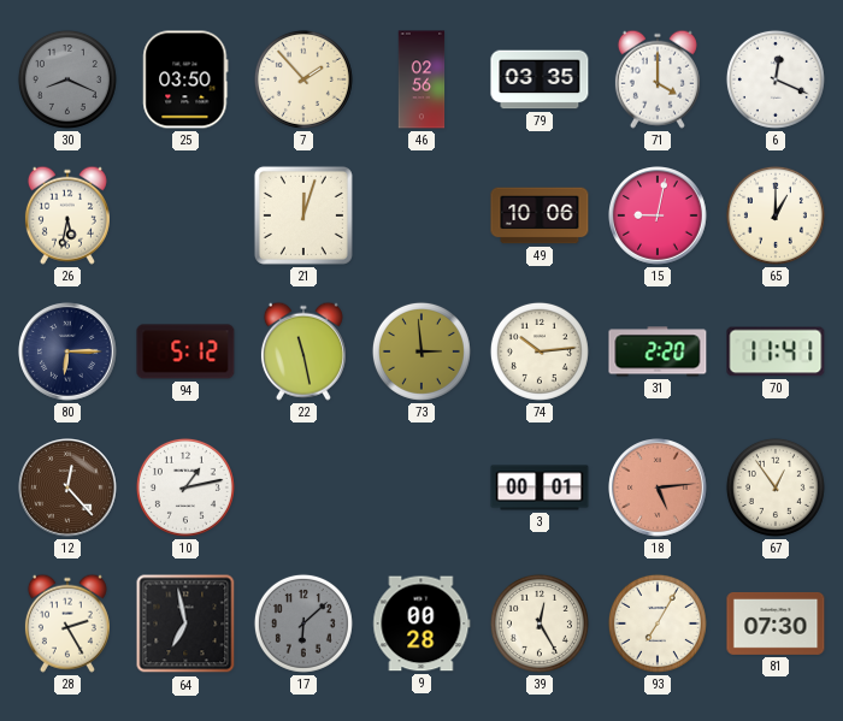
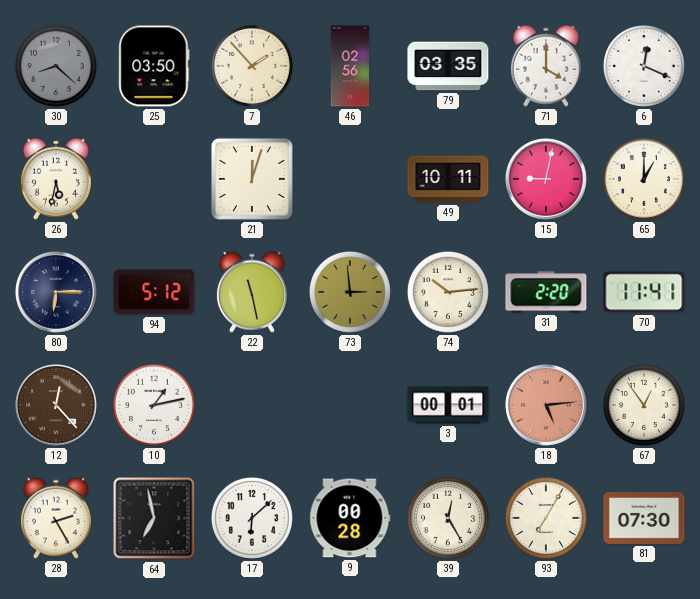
30: 8:19 -> 8:22 (56, 66)
49: 10:06 -> 10:11 (448, 179)
17 dial: grey -> white (252, 518)
